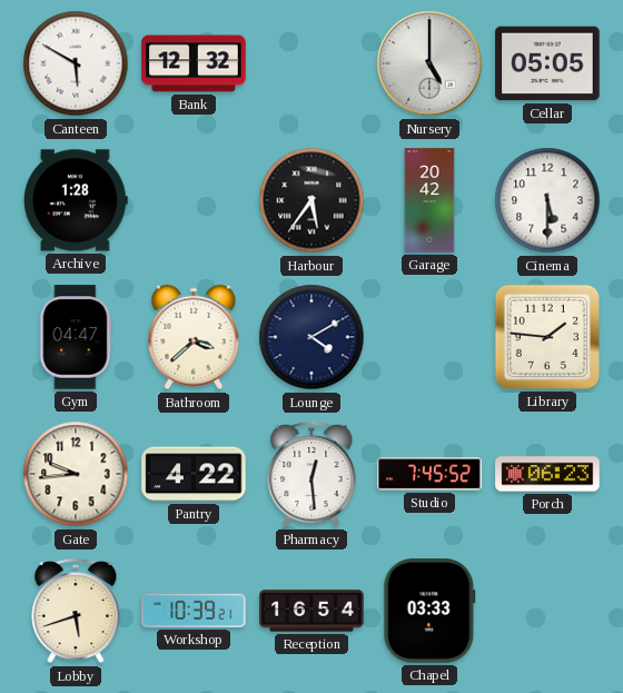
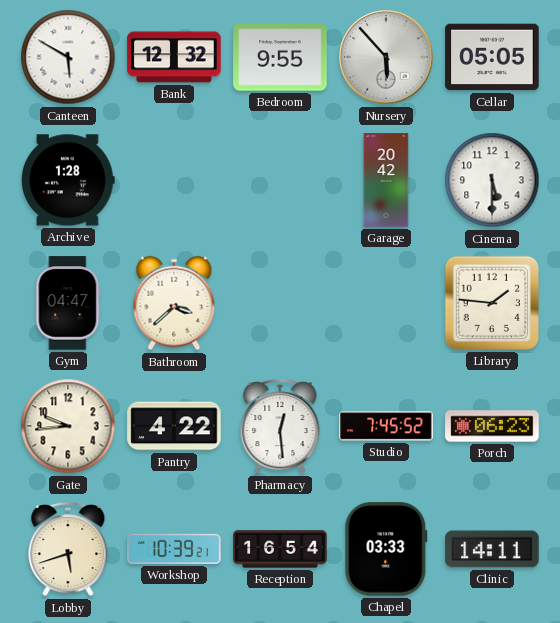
Bedroom: none -> 9:55 (280, 57)
Nursery: 5:00 -> 5:53 (386, 57)
Harbour: 5:36 -> none (311, 200)
Lounge: 4:10 -> none (311, 337)
Clinic: none -> 14:11 (492, 549)
